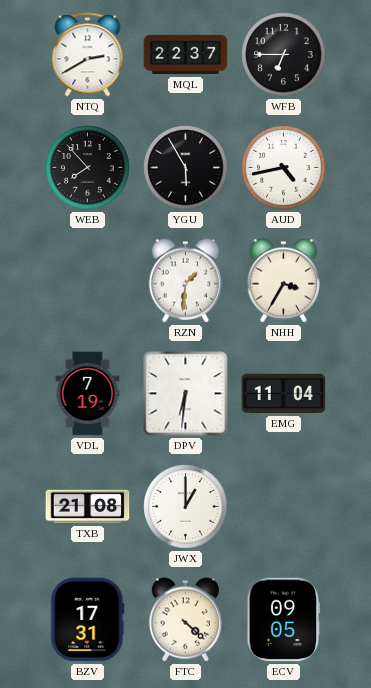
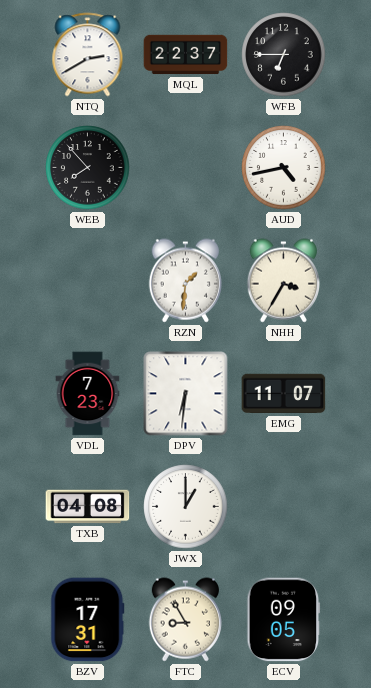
YGU: 5:55 -> none (186, 168)
VDL: 7:19 -> 7:23 (88, 394)
EMG: 11:04 -> 11:07 (284, 394)
TXB: 21:08 -> 04:08 (88, 507)
FTC: 4:22 -> 8:55 (185, 620)
